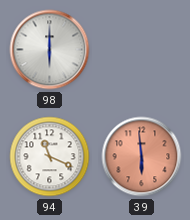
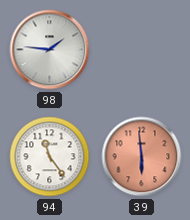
98: 6:00 -> 1:46 (50, 50)
94: 11:19 -> 11:24 (50, 157)
